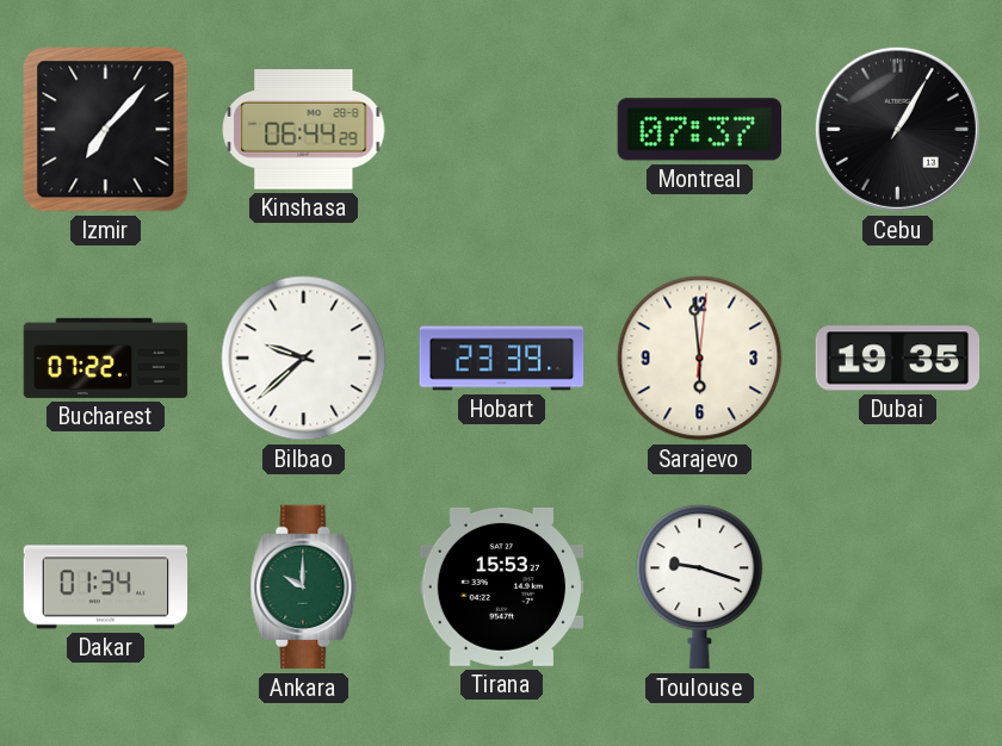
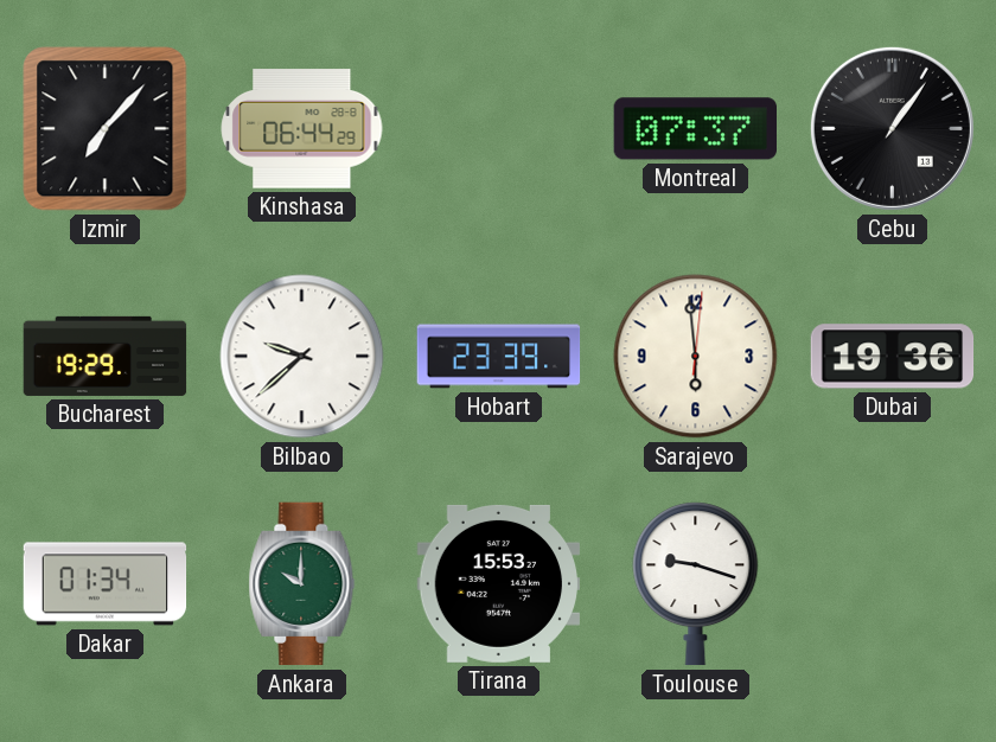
Cebu: 1:05 -> 1:06 (892, 128)
Bucharest: 07:22 -> 19:29 (106, 356)
Dubai: 19:35 -> 19:36 (893, 357)
